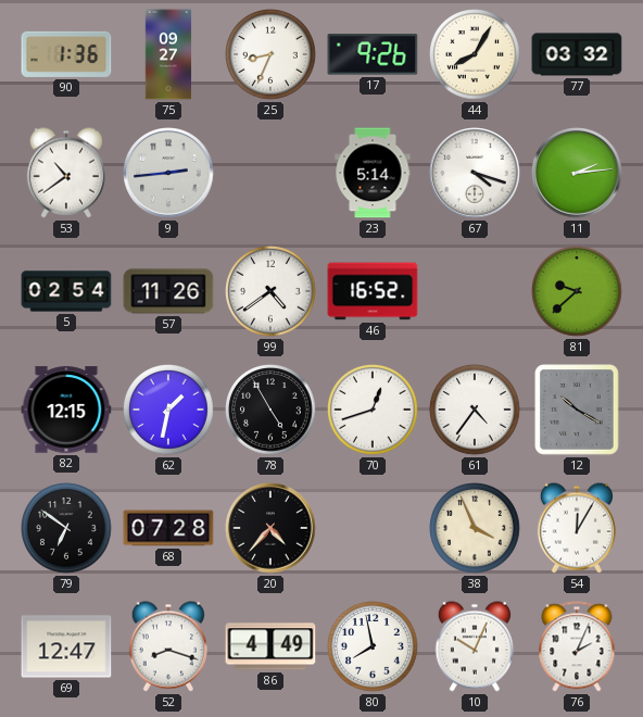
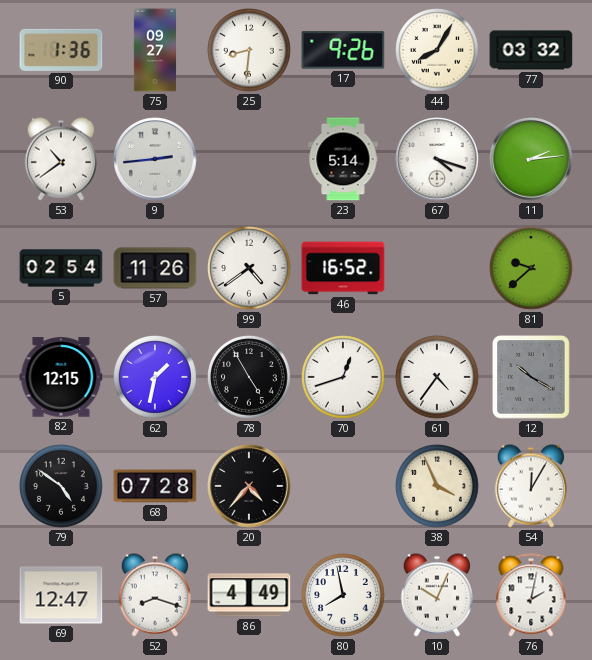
25: 8:34 -> 8:31 (250, 51)
79: 6:51 -> 4:51 (62, 487)
76: 2:04 -> 2:02 (531, 595)
